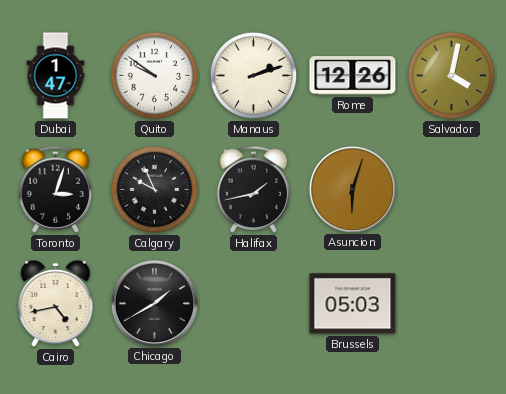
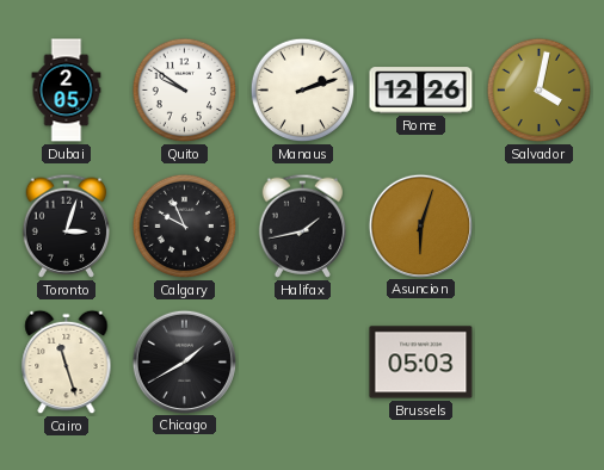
Dubai: 1:47 -> 2:05 (67, 91)
Cairo: 4:43 -> 11:27 (67, 363)
